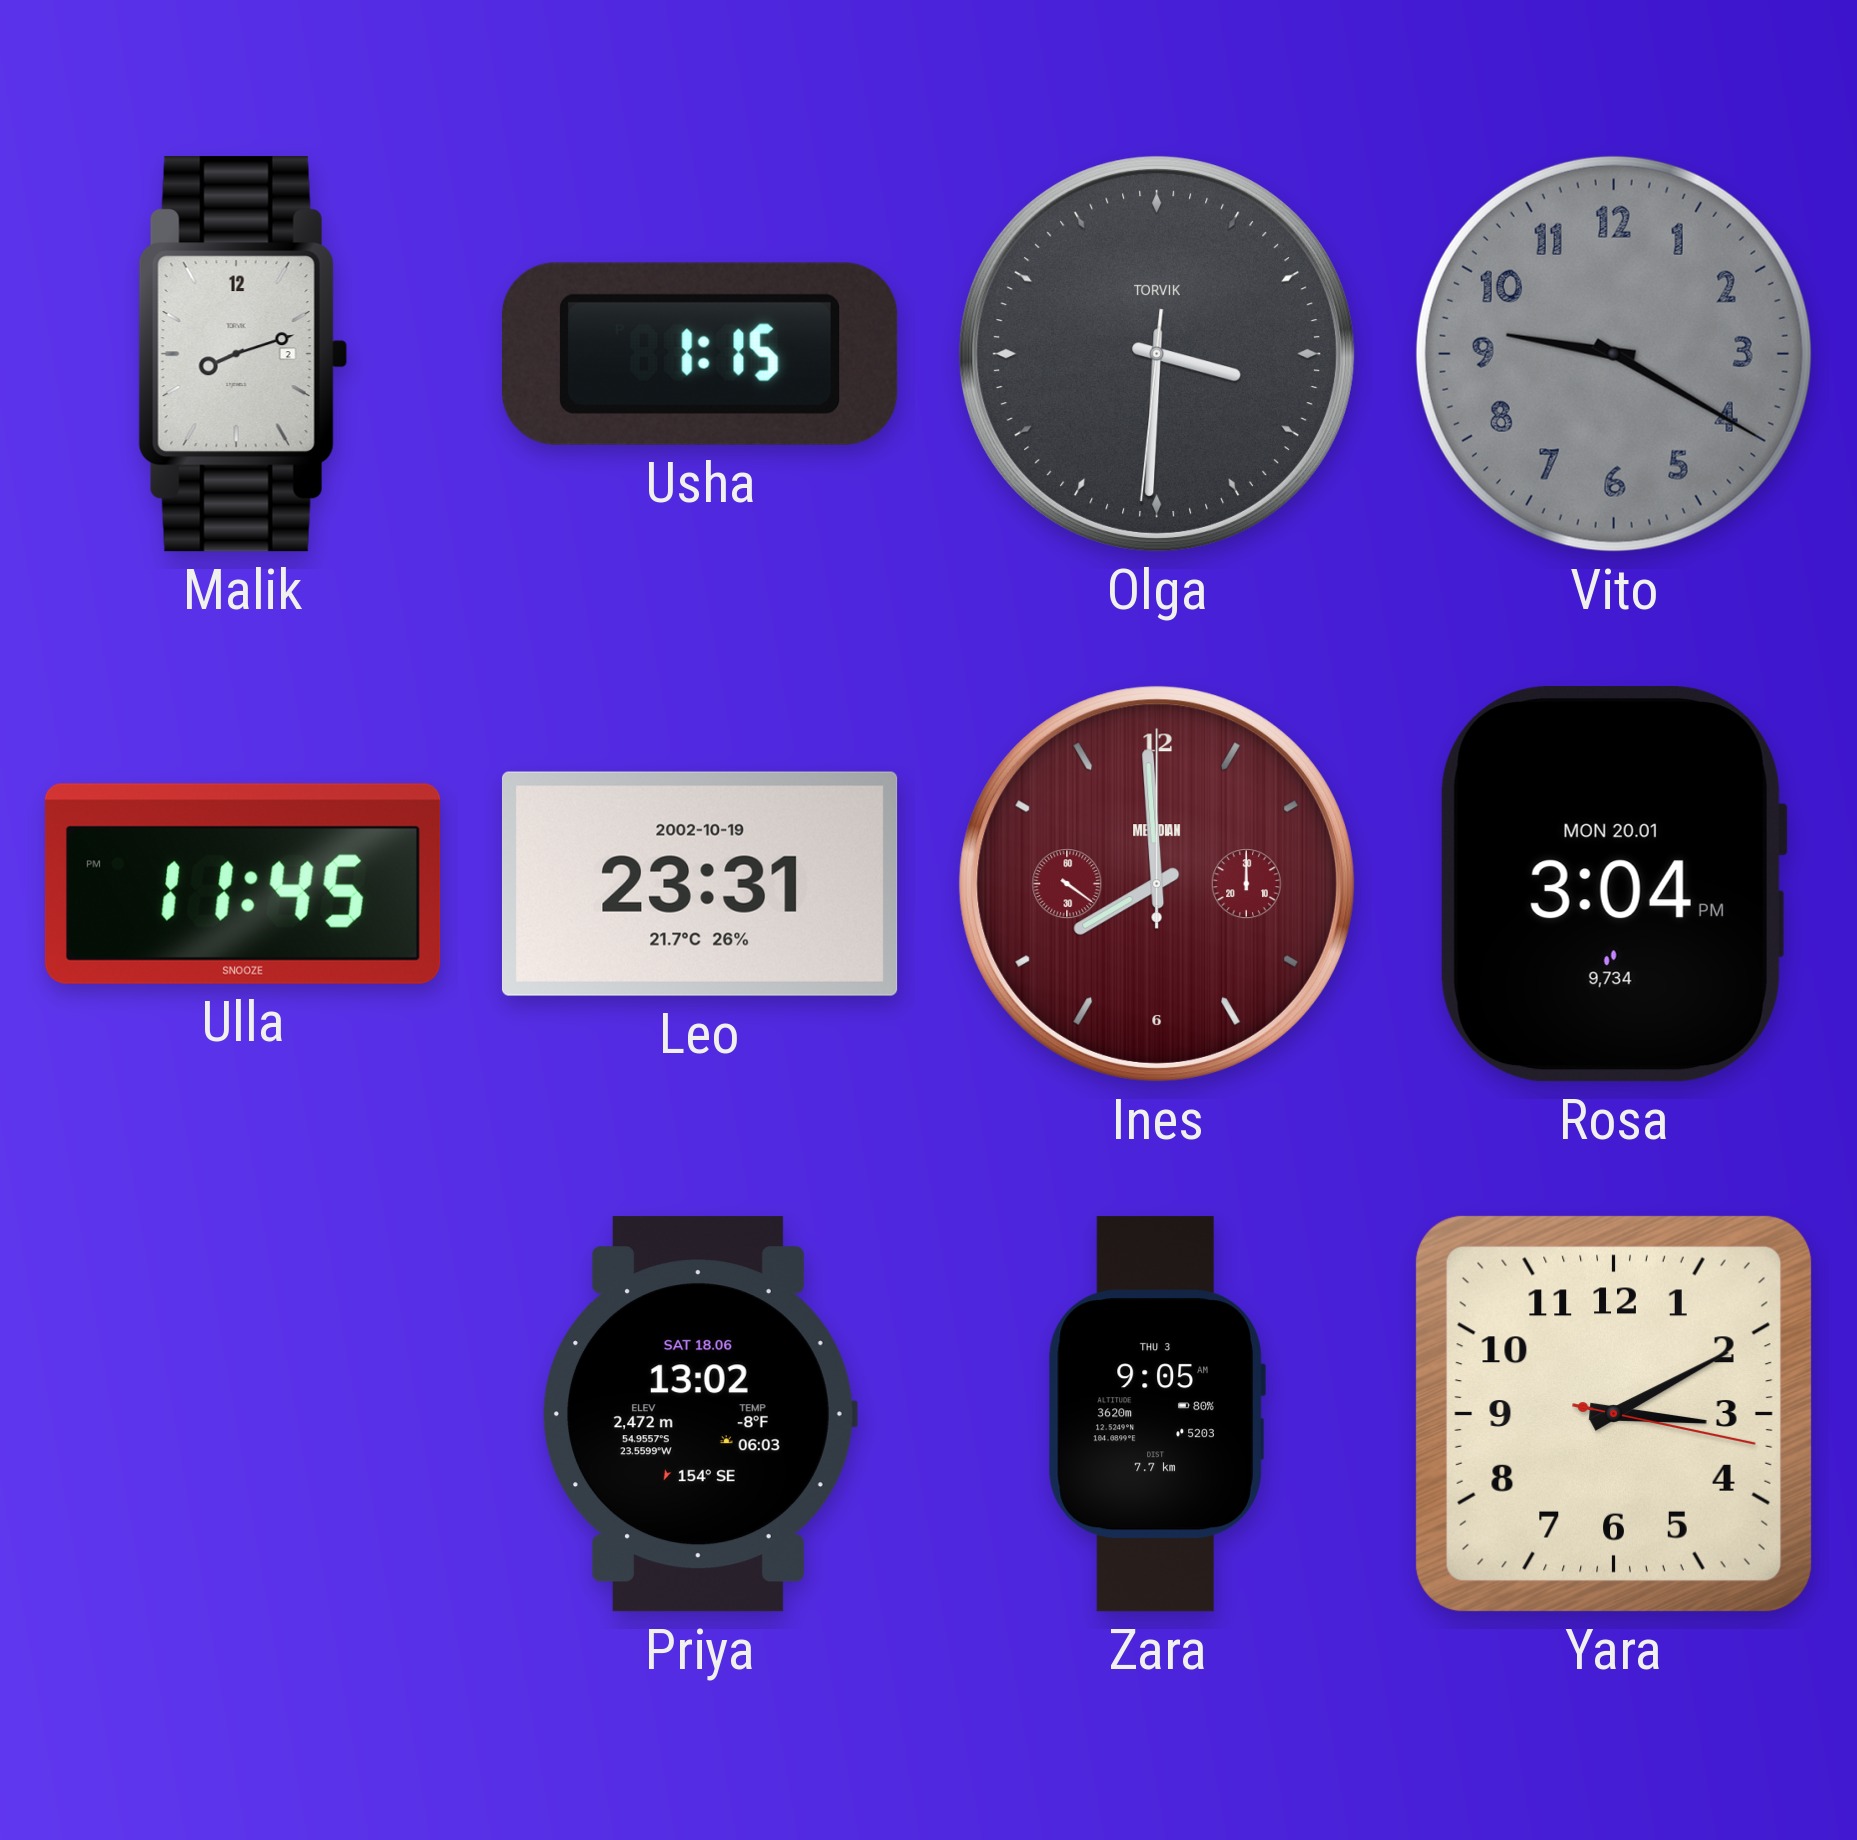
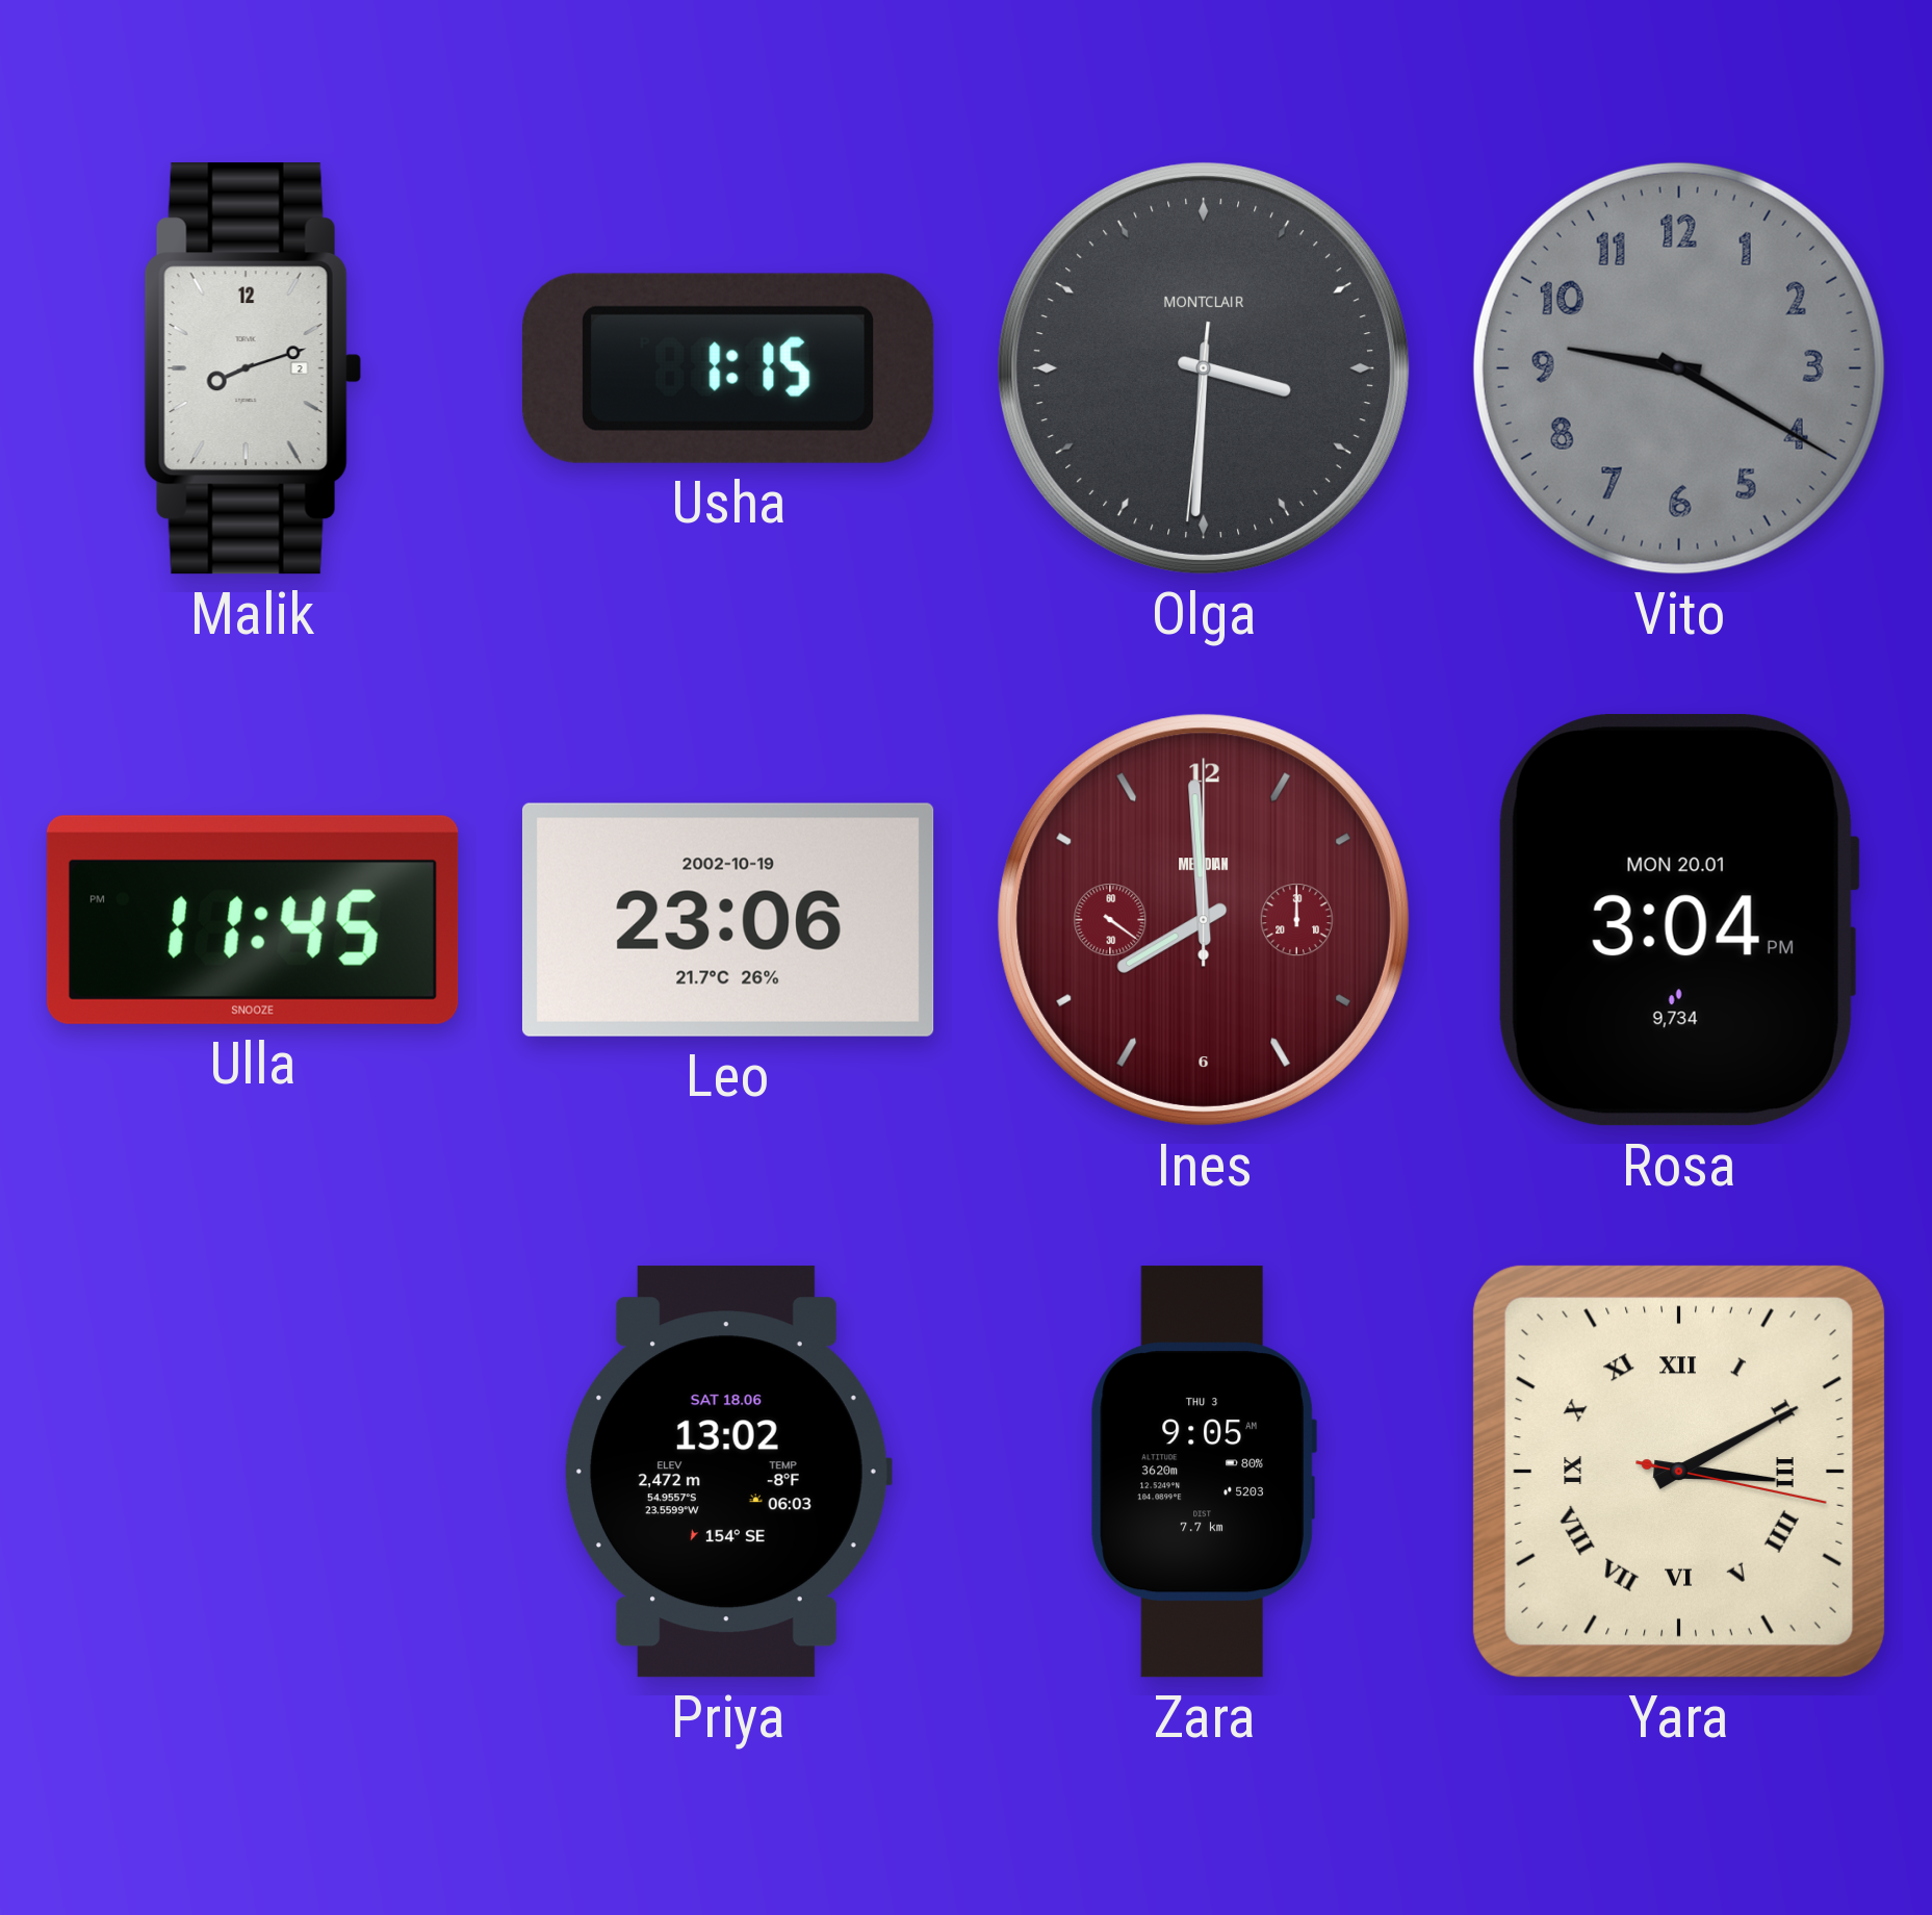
Olga brand: TORVIK -> MONTCLAIR (1204, 368)
Leo: 23:31 -> 23:06 (728, 920)
Yara numerals: Arabic -> Roman (1679, 1472)
